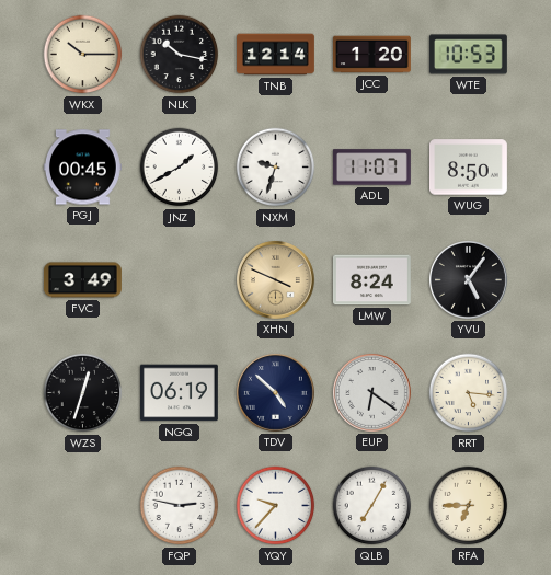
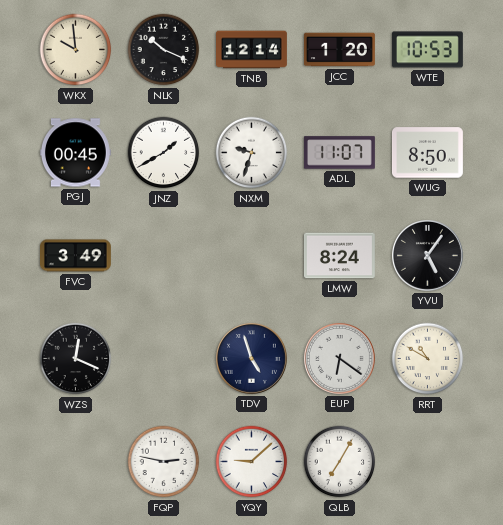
WKX: 10:15 -> 9:59 (76, 50)
NLK: 10:17 -> 10:19 (164, 50)
XHN: 3:49 -> none (275, 279)
WZS: 12:33 -> 12:19 (76, 359)
NGQ: 06:19 -> none (179, 393)
TDV: 4:52 -> 4:57 (251, 358)
RRT: 5:16 -> 10:50 (428, 359)
YQY: 9:37 -> 9:08 (252, 462)
RFA: 6:45 -> none (469, 506)
